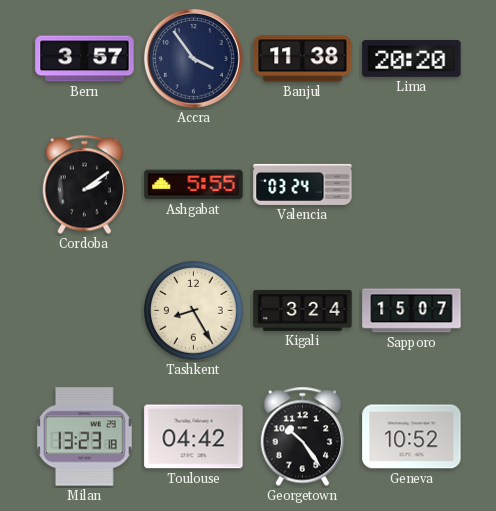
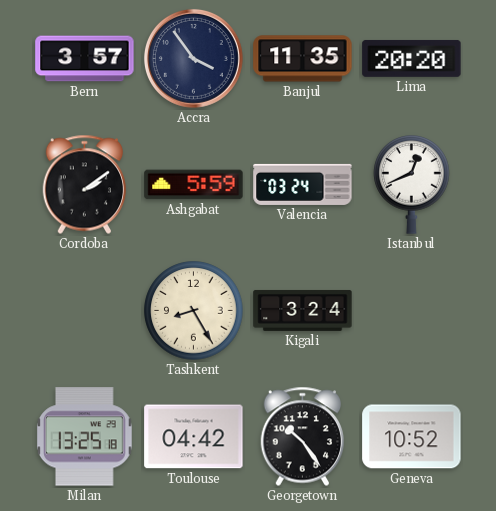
Banjul: 11:38 -> 11:35 (303, 59)
Ashgabat: 5:55 -> 5:59 (194, 185)
Istanbul: none -> 12:41 (412, 185)
Sapporo: 15:07 -> none (412, 311)
Milan: 13:23 -> 13:25 (84, 437)
